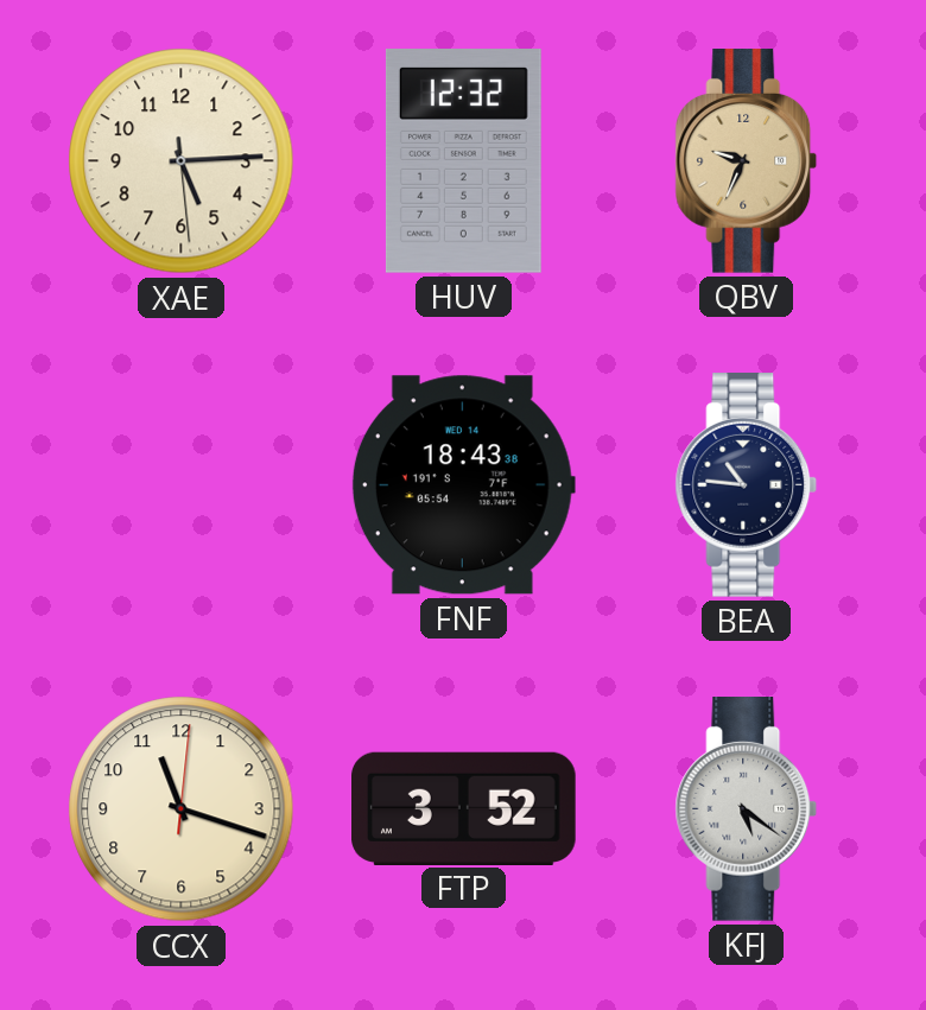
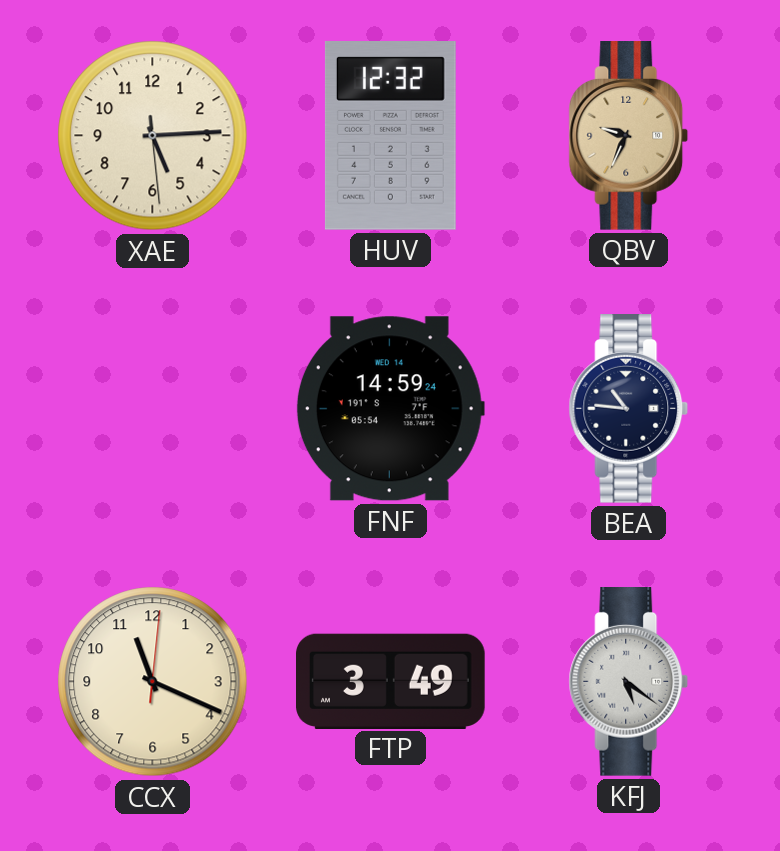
FNF: 18:43 -> 14:59 (390, 409)
CCX: 11:18 -> 11:19 (153, 682)
FTP: 3:52 -> 3:49 (391, 681)
